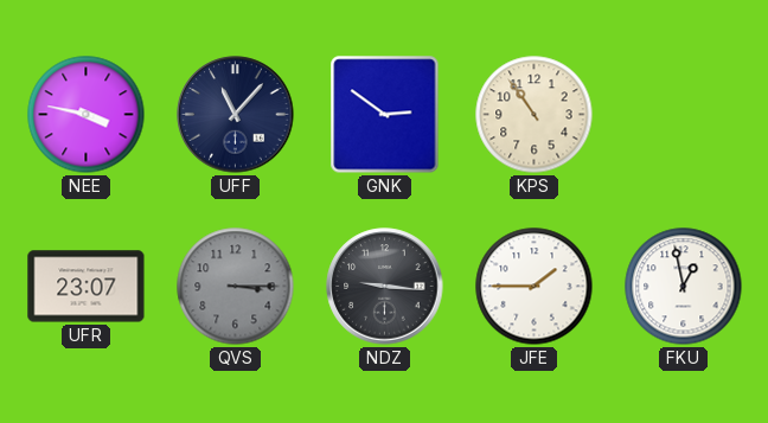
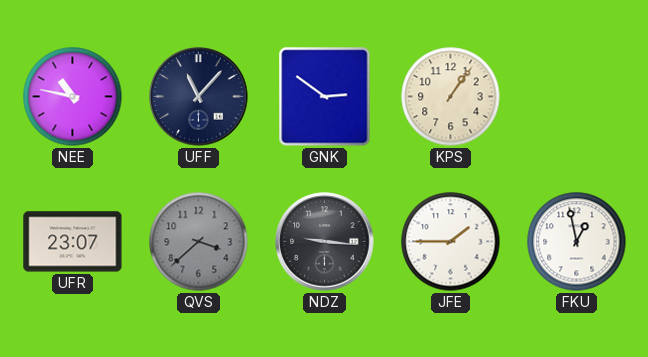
NEE: 3:47 -> 10:47 (73, 97)
KPS: 10:54 -> 1:06 (451, 97)
QVS: 3:15 -> 3:38 (199, 242)
